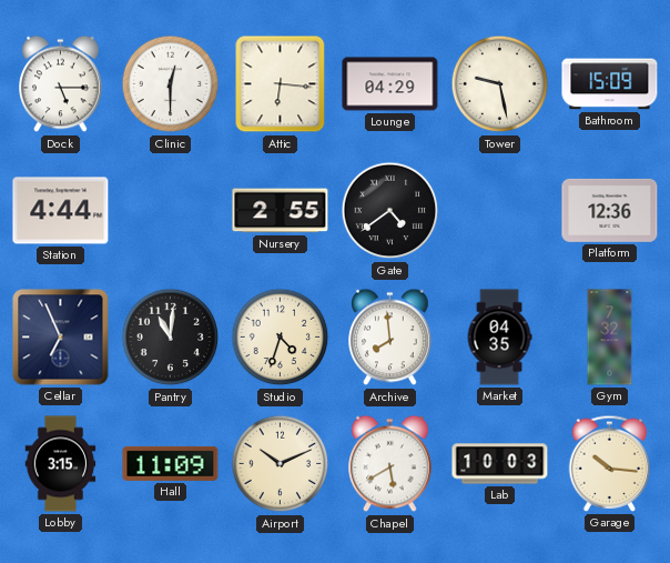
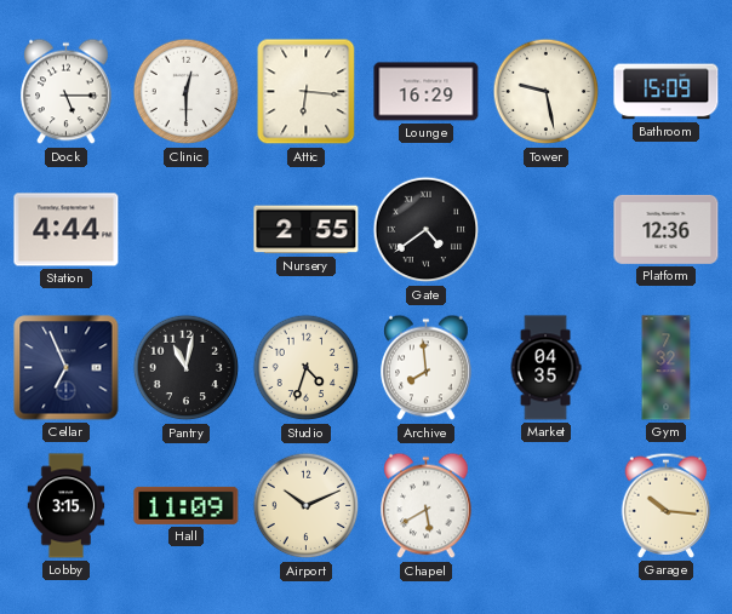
Lounge: 04:29 -> 16:29 (427, 92)
Pantry: 11:01 -> 11:02 (187, 368)
Lab: 10:03 -> none (500, 464)
